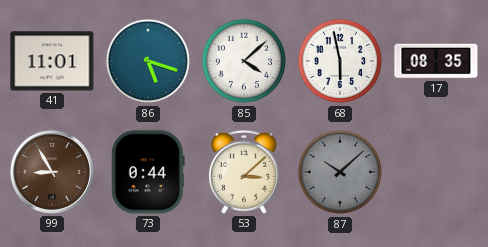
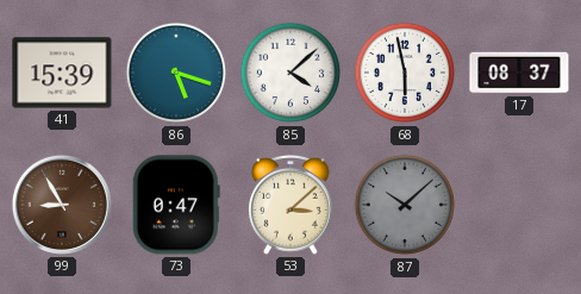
41: 11:01 -> 15:39 (62, 73)
17: 08:35 -> 08:37 (519, 73)
73: 0:44 -> 0:47 (176, 205)
